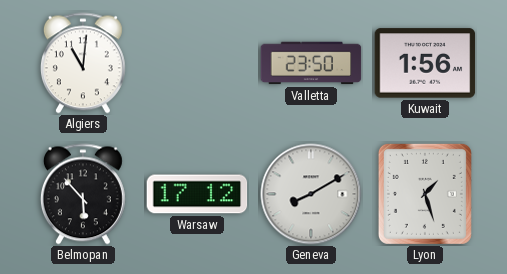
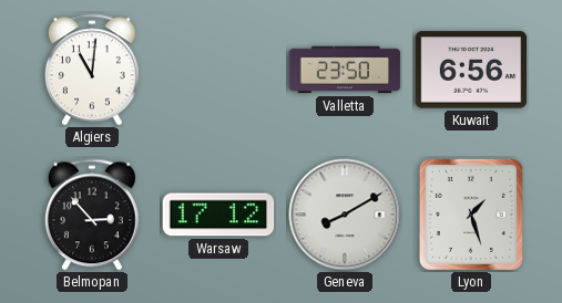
Kuwait: 1:56 -> 6:56 (471, 70)
Belmopan: 5:53 -> 2:53 (92, 215)
